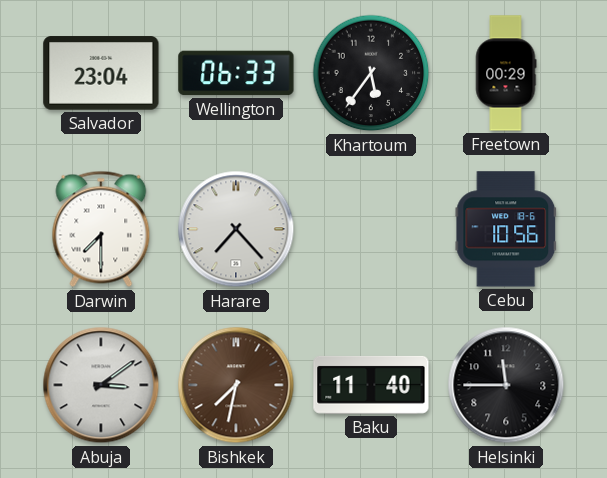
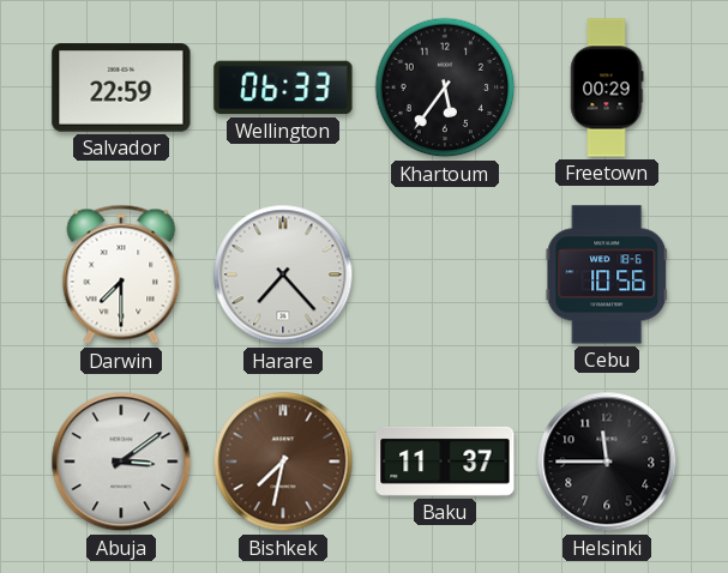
Salvador: 23:04 -> 22:59 (121, 88)
Baku: 11:40 -> 11:37 (445, 462)
